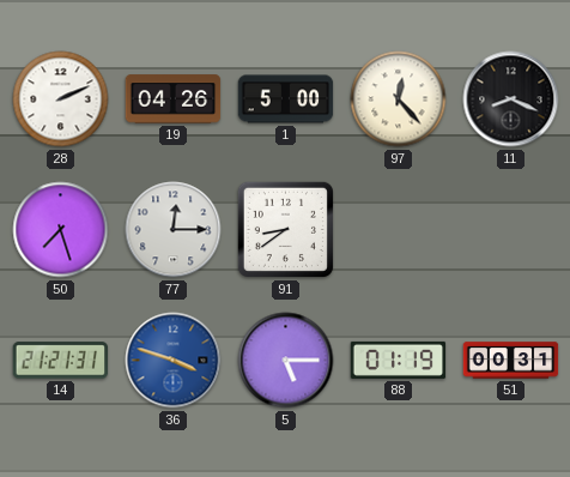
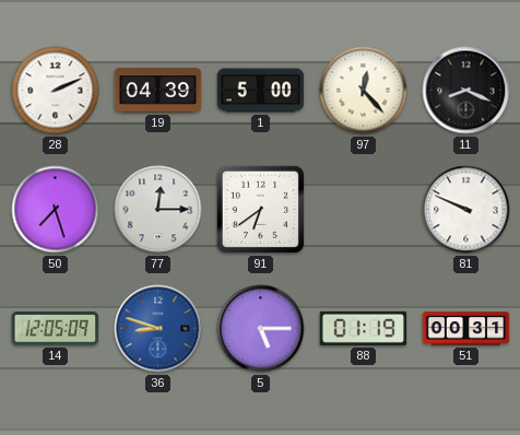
19: 04:26 -> 04:39 (158, 91)
91: 8:39 -> 6:39 (260, 209)
81: none -> 9:49 (466, 210)
14: 21:21 -> 12:05 (56, 329)
36: 3:48 -> 8:48 (158, 329)
